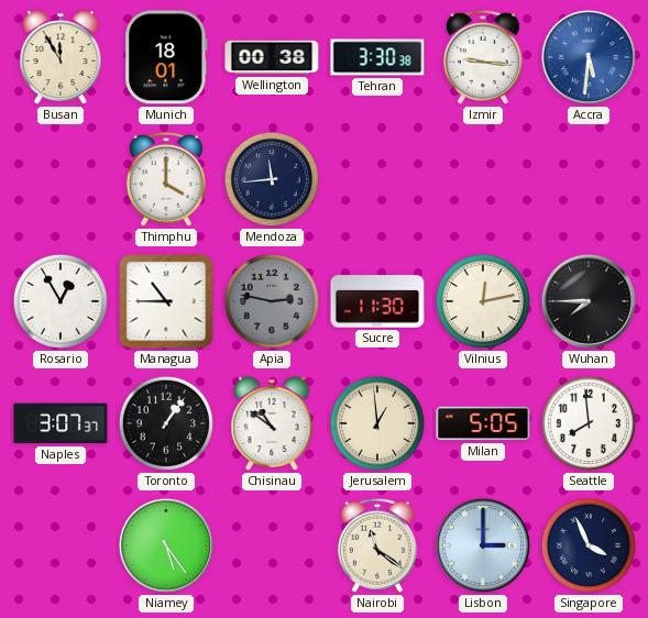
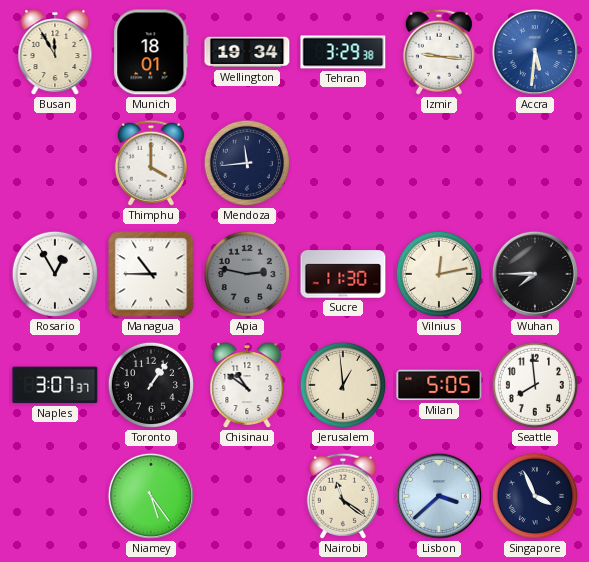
Wellington: 00:38 -> 19:34 (247, 52)
Tehran: 3:30 -> 3:29 (343, 52)
Lisbon: 3:00 -> 3:38 (439, 496)
